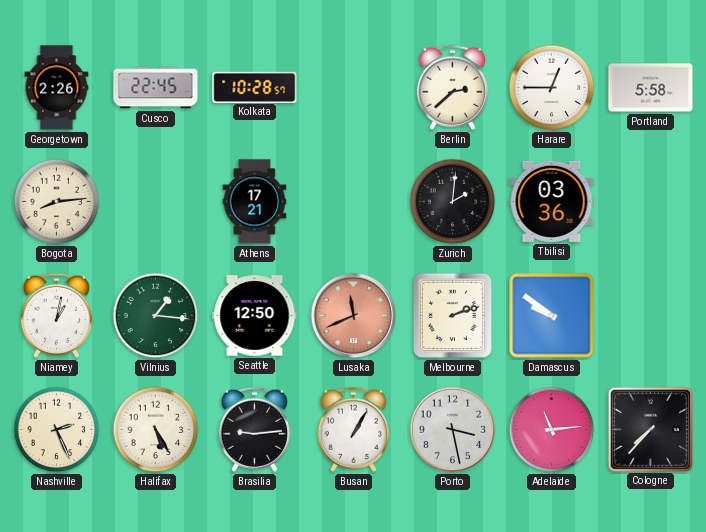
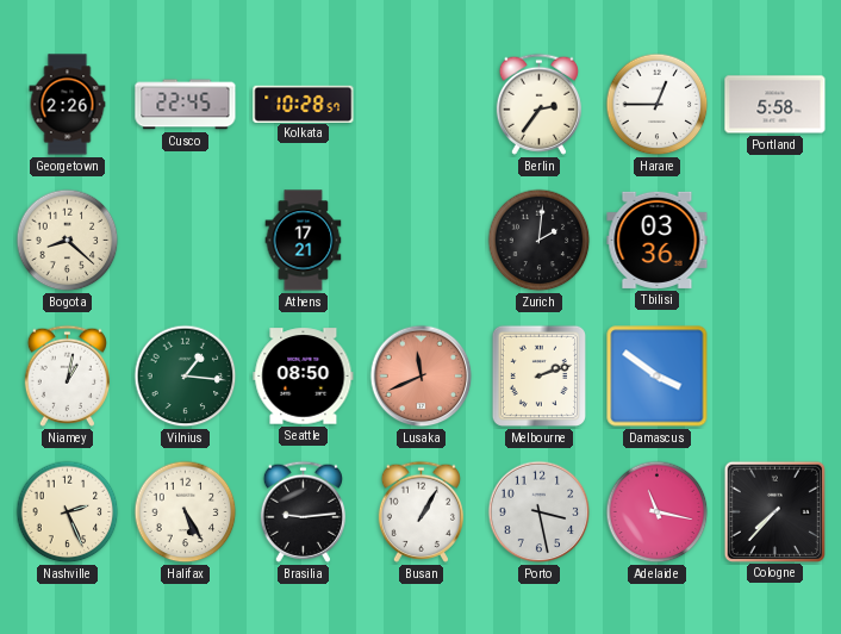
Berlin: 2:38 -> 2:36 (538, 104)
Bogota: 8:14 -> 8:22 (68, 241)
Seattle: 12:50 -> 08:50 (304, 377)
Damascus: 9:51 -> 3:51 (658, 377)
Adelaide: 11:14 -> 11:17 (658, 512)
